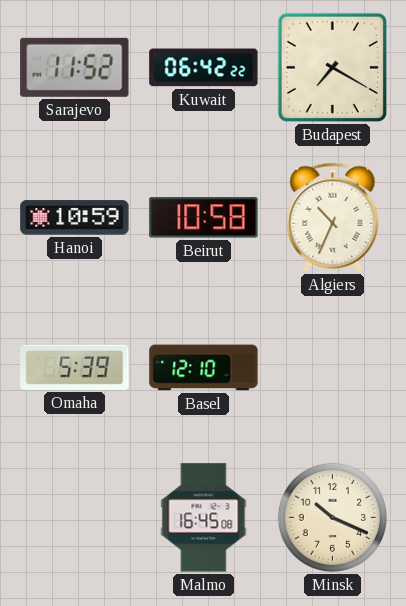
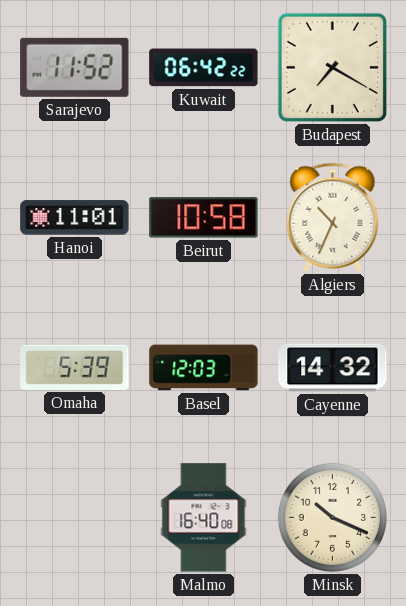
Hanoi: 10:59 -> 11:01 (75, 218)
Basel: 12:10 -> 12:03 (204, 368)
Cayenne: none -> 14:32 (333, 368)
Malmo: 16:45 -> 16:40 (204, 518)
